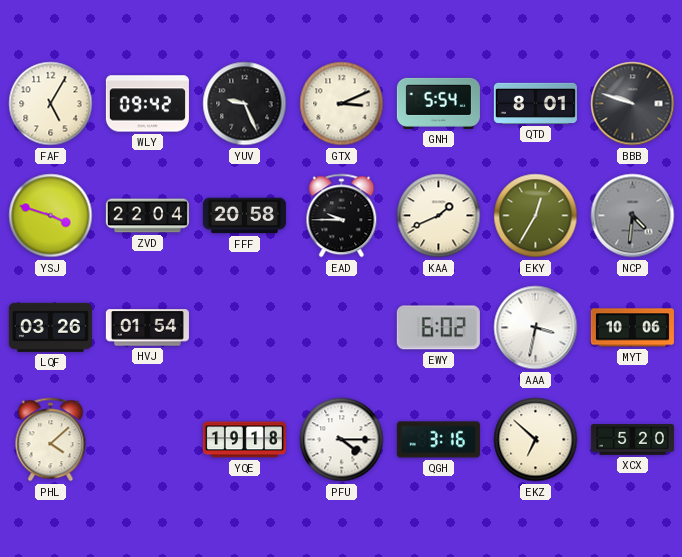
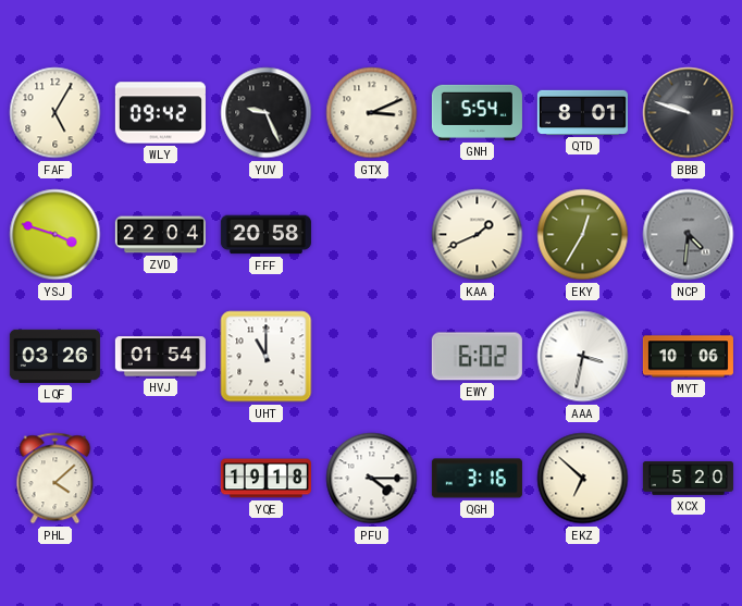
EAD: 9:45 -> none (342, 216)
UHT: none -> 11:00 (267, 357)
